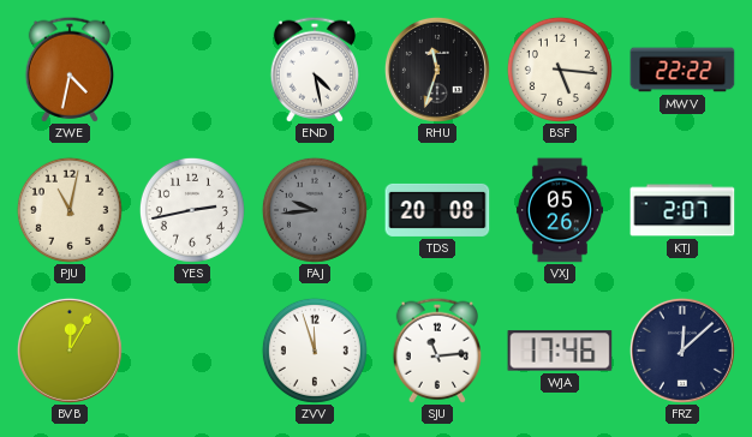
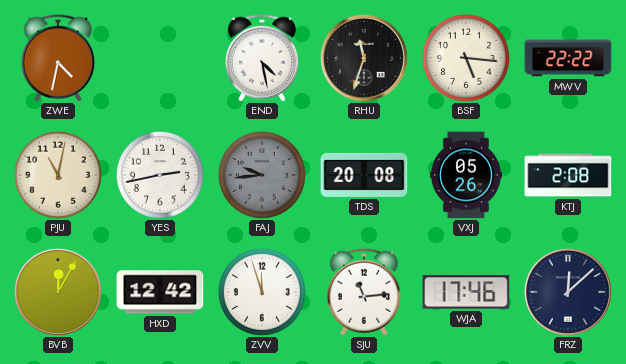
KTJ: 2:07 -> 2:08 (568, 175)
HXD: none -> 12:42 (160, 292)
